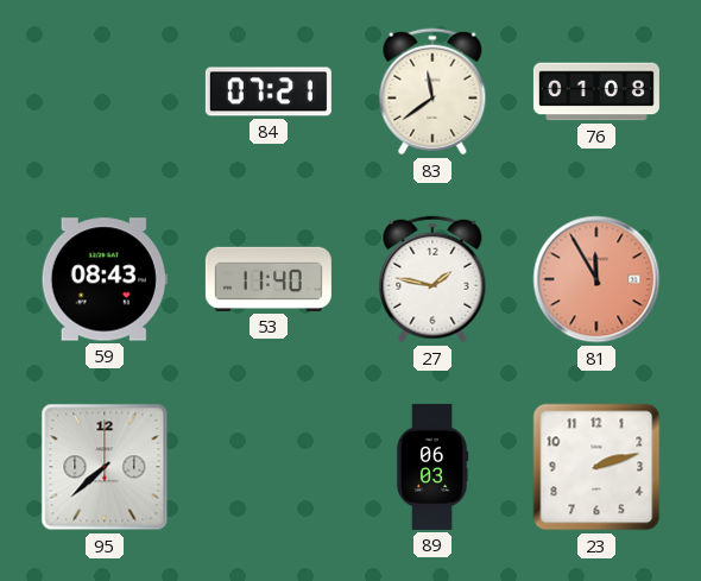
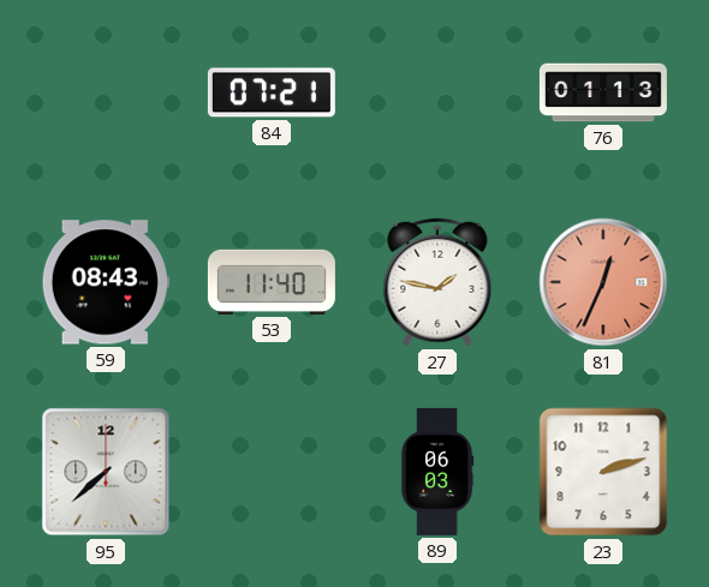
83: 11:39 -> none (432, 91)
76: 01:08 -> 01:13 (603, 92)
81: 11:55 -> 12:34 (603, 282)
